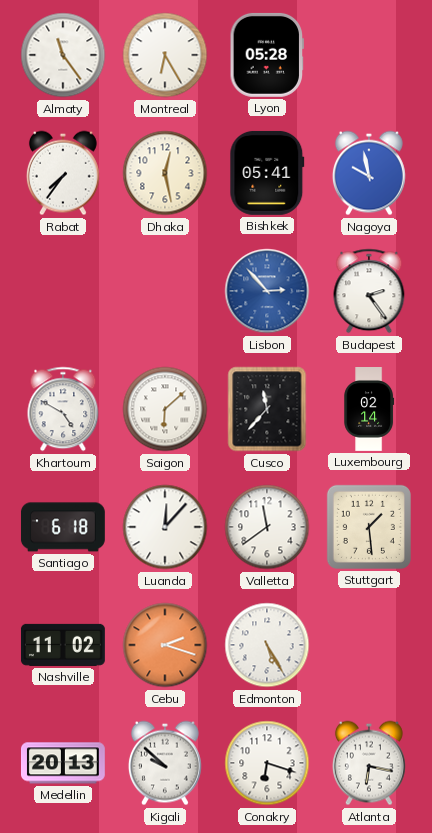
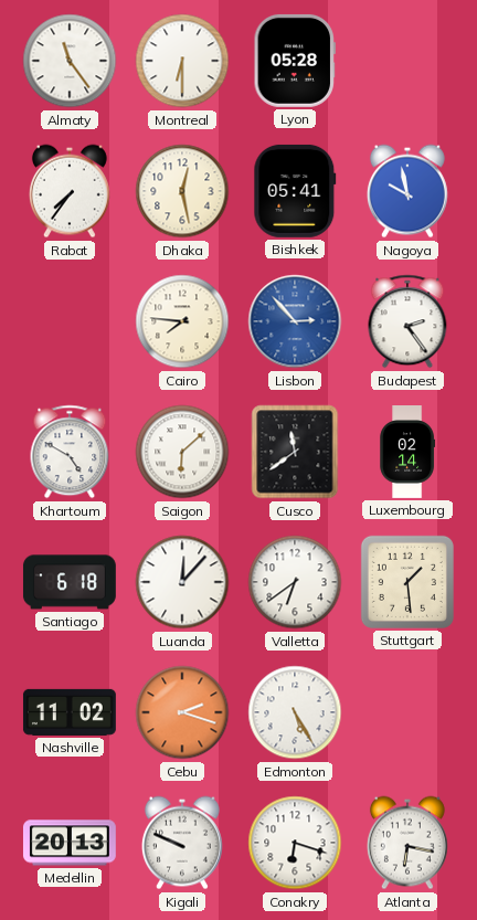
Montreal: 6:25 -> 6:30 (182, 61)
Cairo: none -> 7:46 (182, 321)
Cusco: 11:37 -> 11:39 (295, 452)
Valletta: 11:39 -> 6:39 (295, 582)
Kigali: 9:52 -> 9:49 (182, 843)
